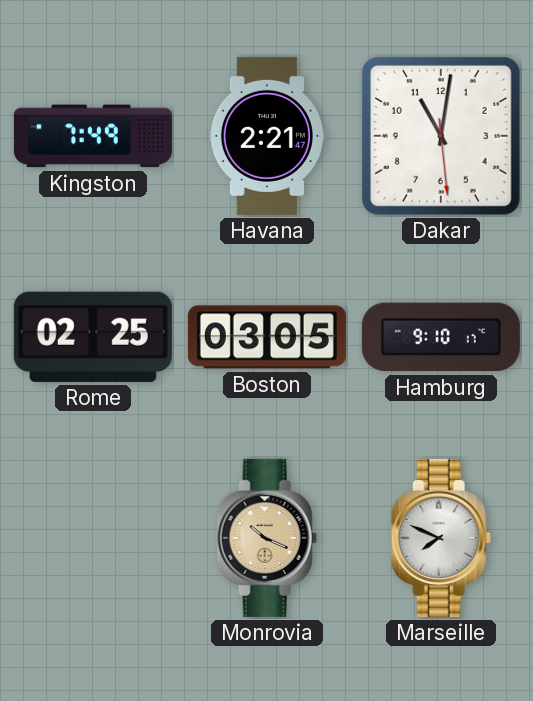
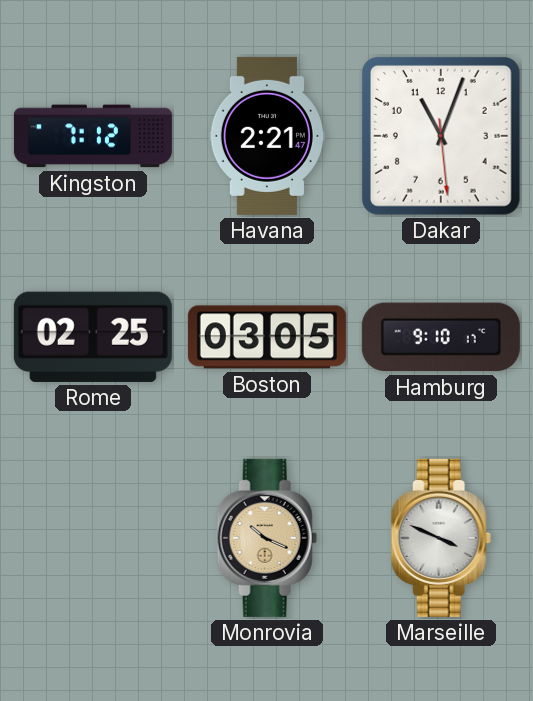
Kingston: 7:49 -> 7:12 (93, 136)
Dakar: 11:01 -> 11:03 (441, 136)
Marseille: 7:49 -> 3:49 (441, 538)
